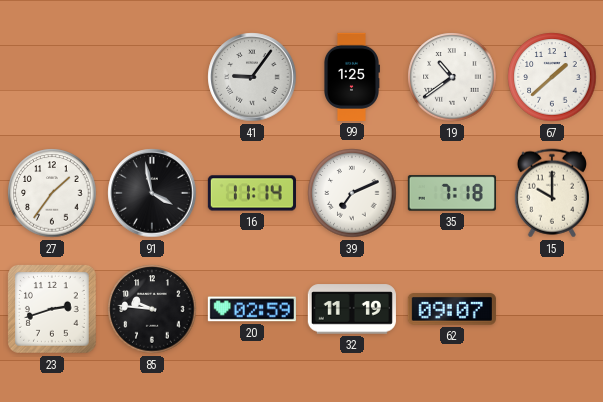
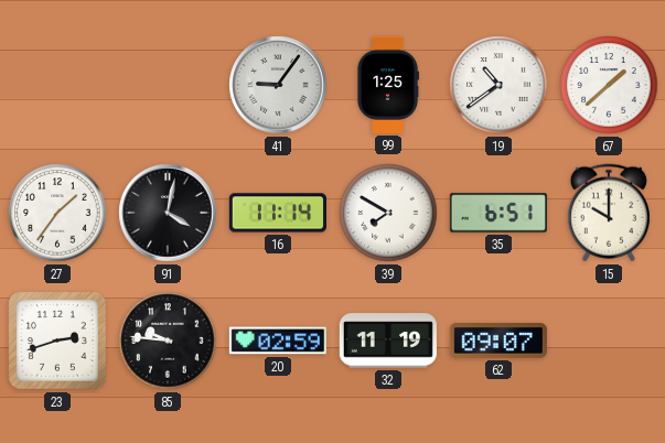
91: 3:58 -> 4:02 (168, 213)
39: 7:11 -> 7:50 (388, 213)
35: 7:18 -> 6:51 (498, 213)
